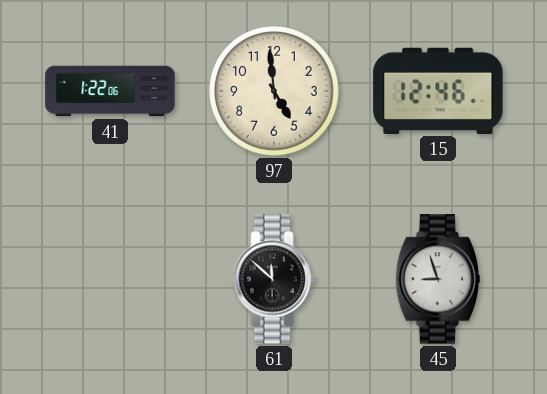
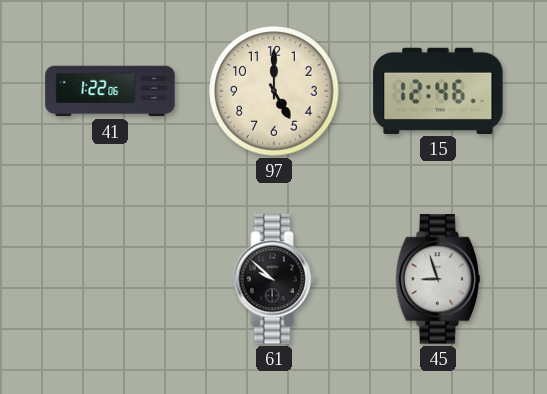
97: 4:59 -> 5:00 (274, 91)
61: 11:52 -> 9:52 (274, 279)
